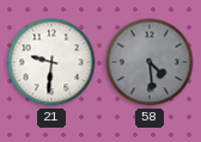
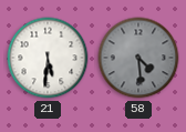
21: 9:31 -> 5:31 (48, 58)
